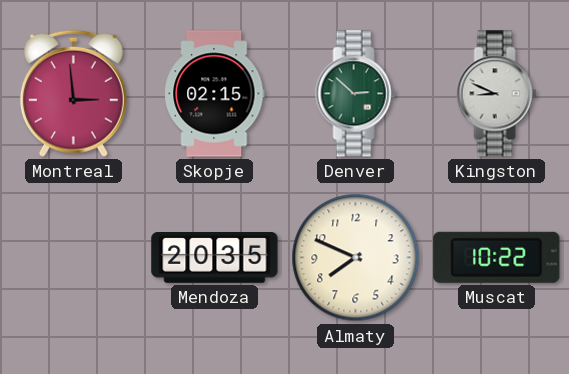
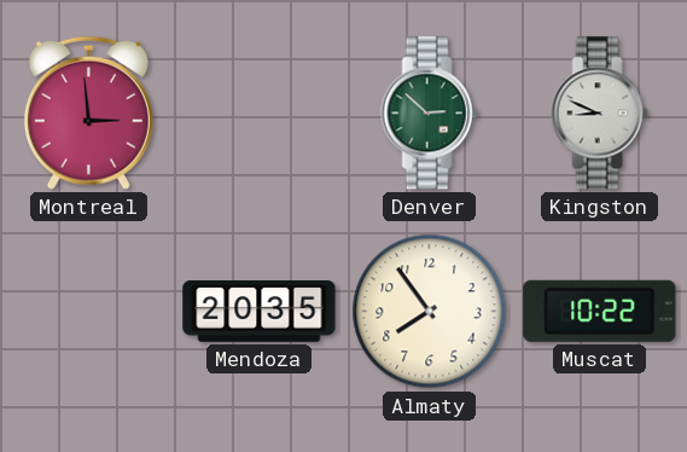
Skopje: 02:15 -> none (215, 94)
Almaty: 7:49 -> 7:54 (430, 312)
